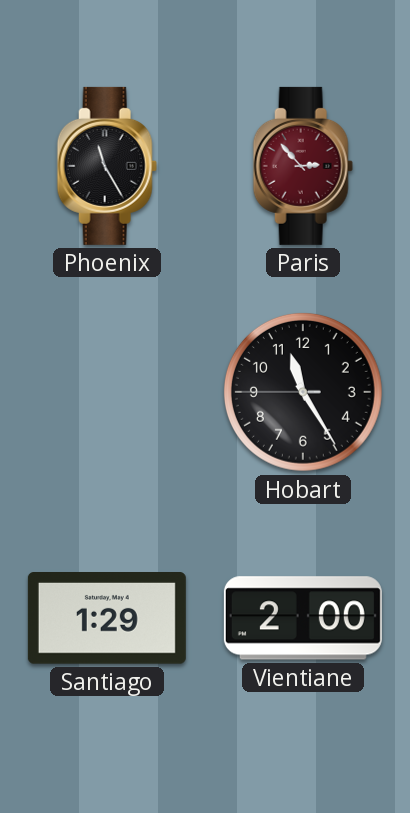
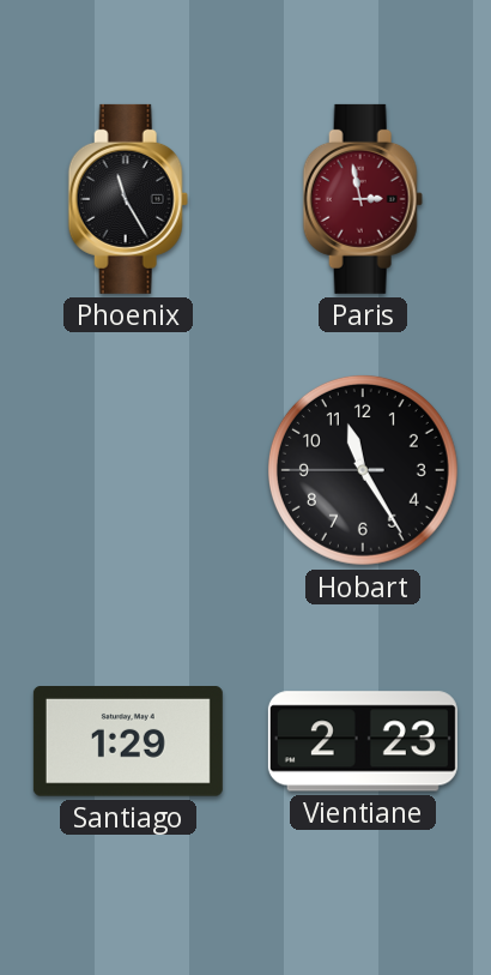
Paris: 2:53 -> 2:58 (363, 199)
Vientiane: 2:00 -> 2:23 (363, 741)
